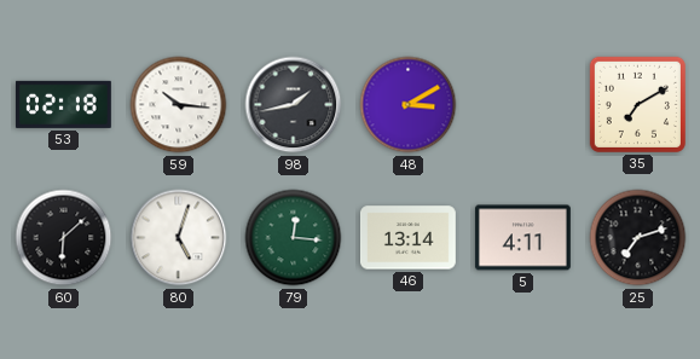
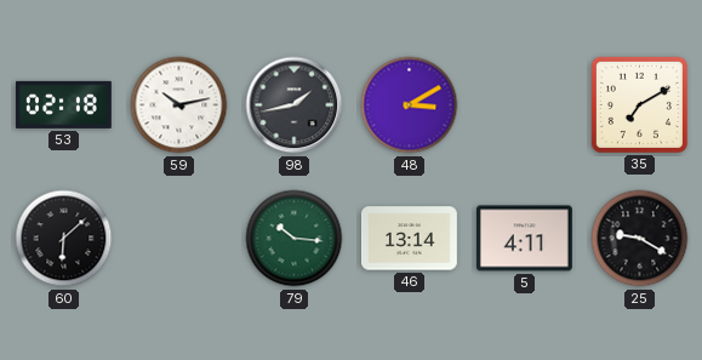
59: 10:16 -> 10:13 (179, 105)
80: 5:03 -> none (179, 238)
79: 12:16 -> 10:16 (295, 239)
25: 7:12 -> 9:20 (640, 239)
